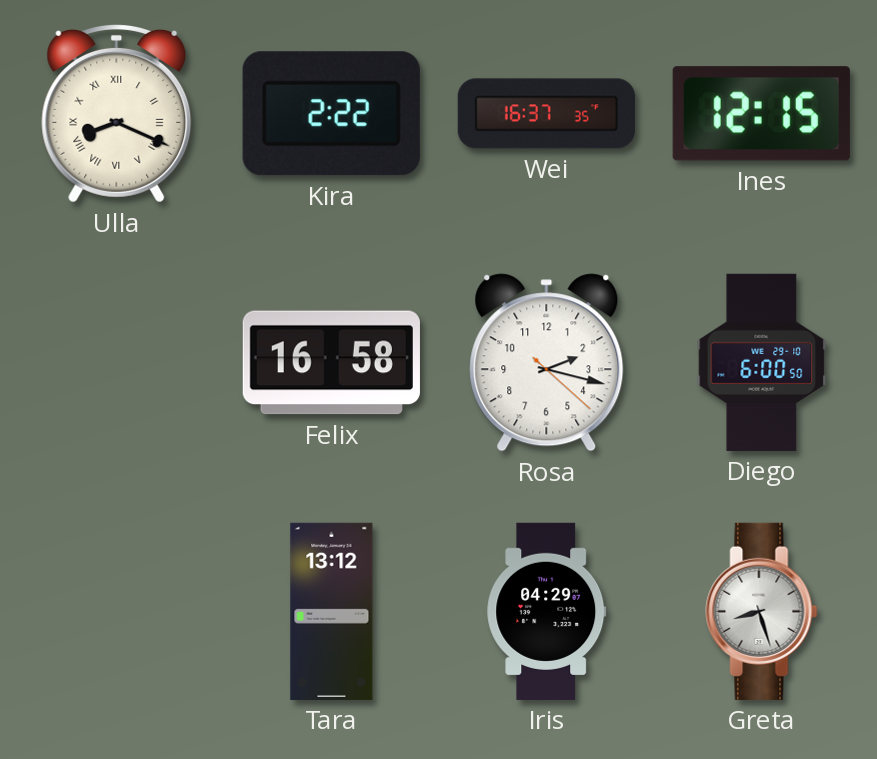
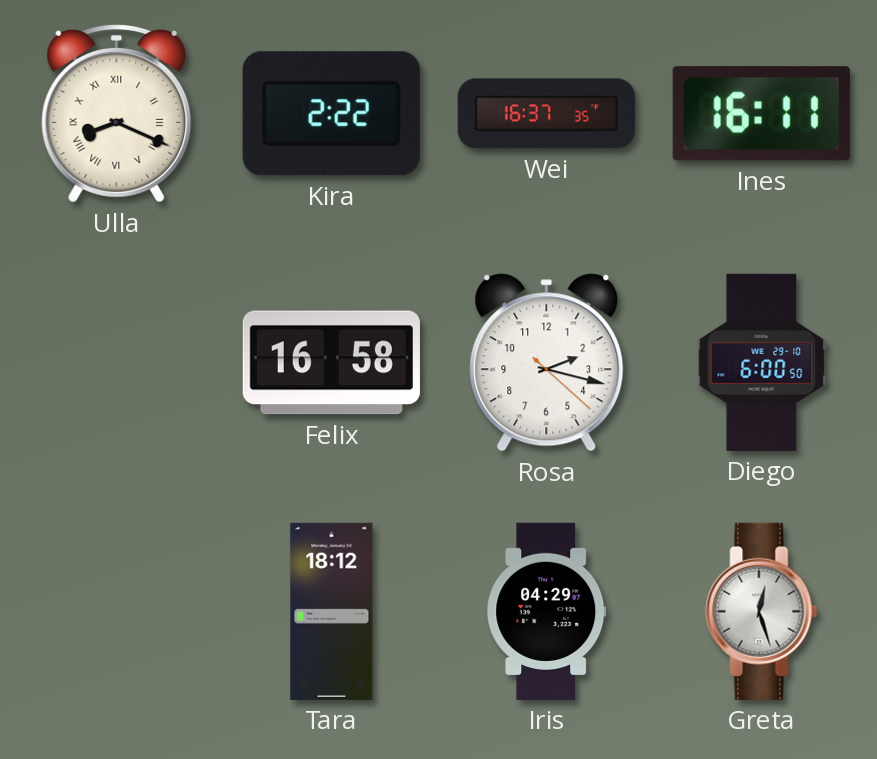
Ines: 12:15 -> 16:11 (761, 114)
Tara: 13:12 -> 18:12 (332, 611)
Greta: 8:27 -> 12:27 (762, 611)
